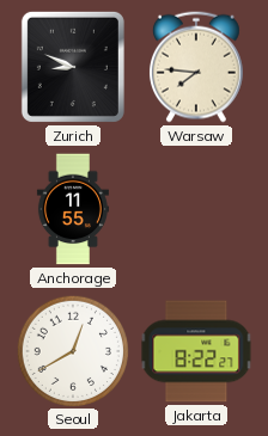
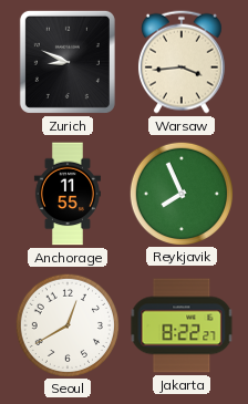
Warsaw: 7:46 -> 3:44 (182, 62)
Reykjavik: none -> 7:56 (180, 193)
